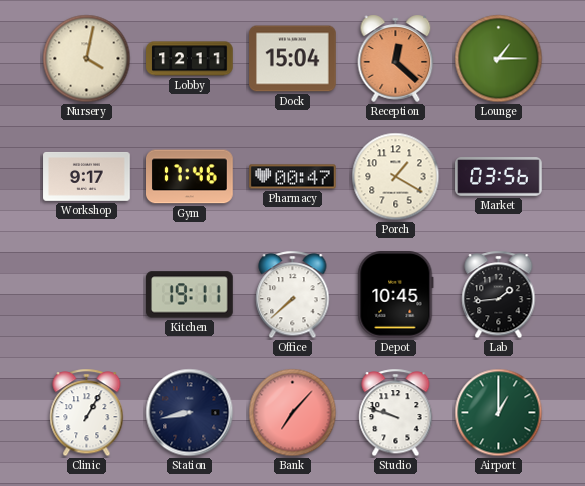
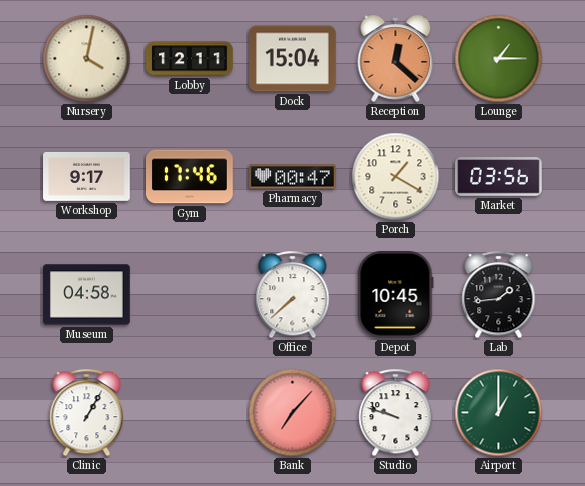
Museum: none -> 04:58 (87, 295)
Kitchen: 19:11 -> none (190, 295)
Station: 8:43 -> none (190, 413)
